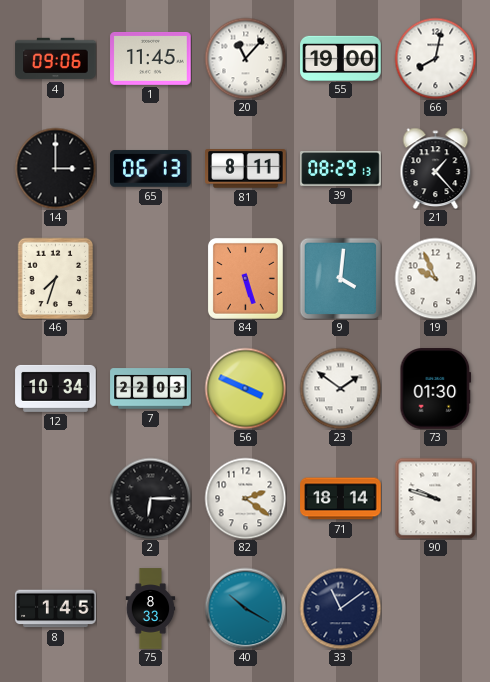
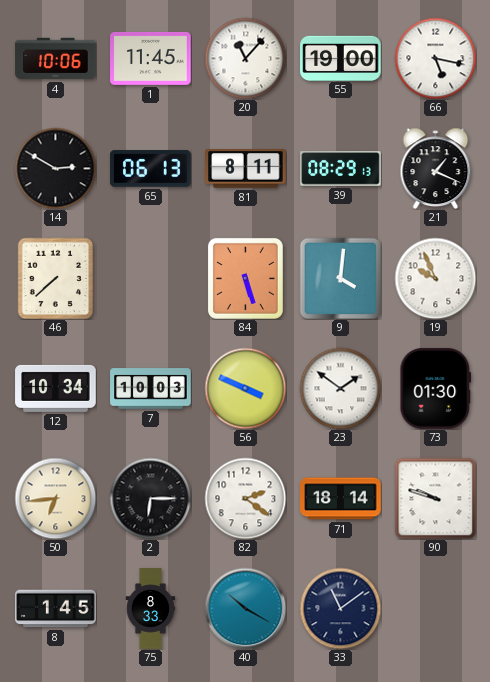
4: 09:06 -> 10:06 (56, 59)
66: 8:02 -> 5:17 (435, 58)
14: 3:00 -> 2:50 (55, 168)
21: 1:23 -> 1:19 (436, 168)
46: 7:33 -> 7:38 (56, 278)
7: 22:03 -> 10:03 (151, 389)
50: none -> 6:44 (55, 498)
